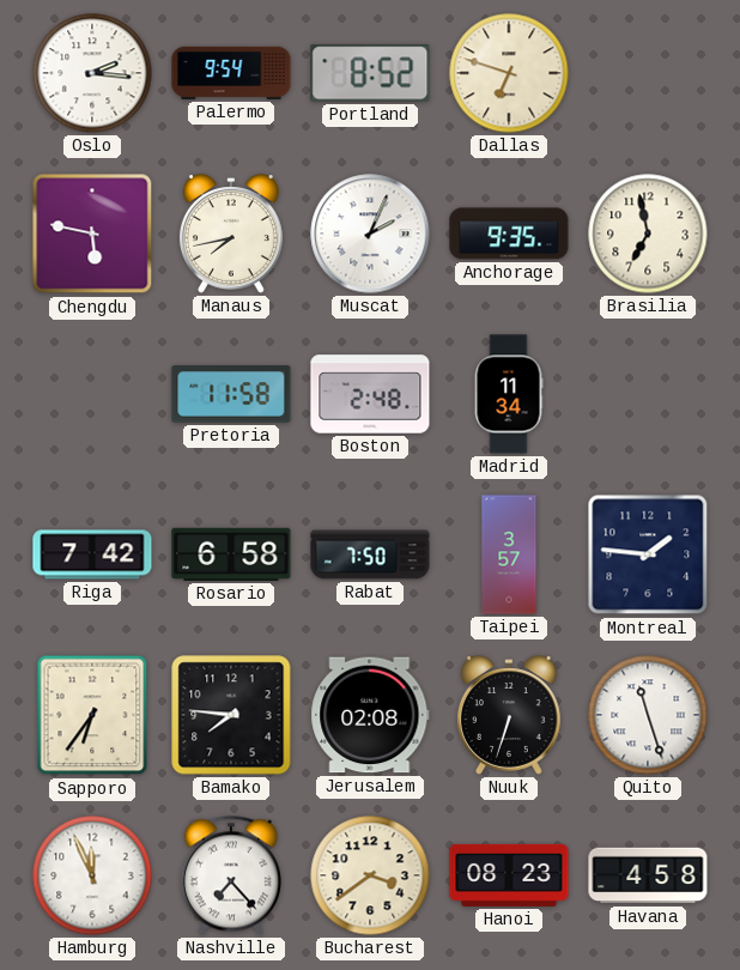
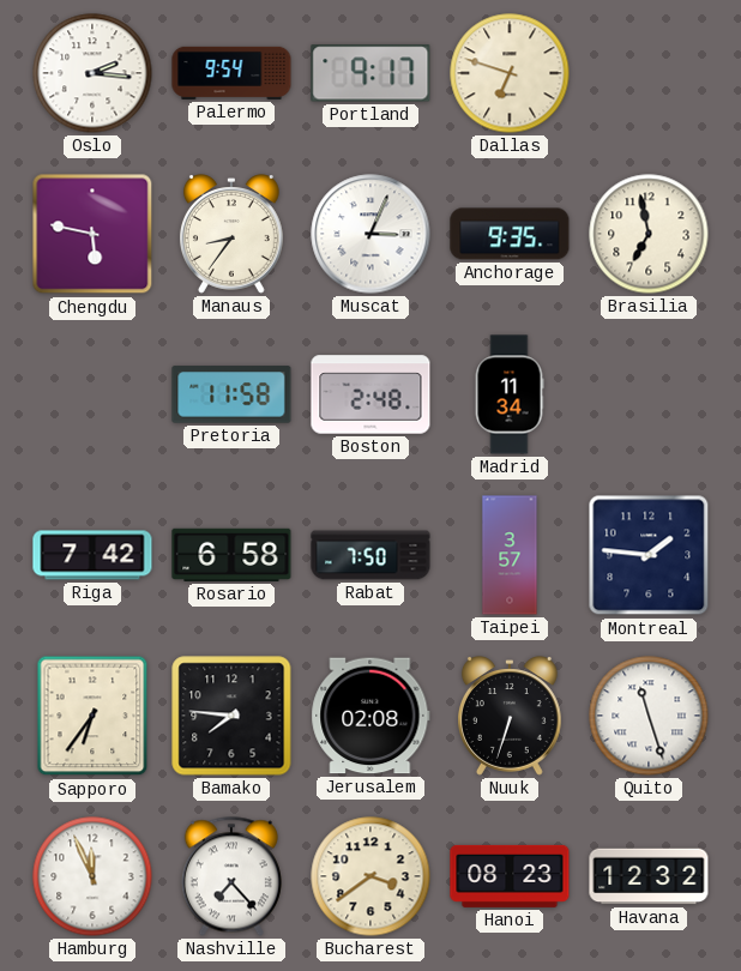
Portland: 8:52 -> 9:17 (370, 73)
Manaus: 7:43 -> 8:36 (231, 234)
Muscat: 2:04 -> 3:04 (370, 234)
Havana: 4:58 -> 12:32 (649, 876)
